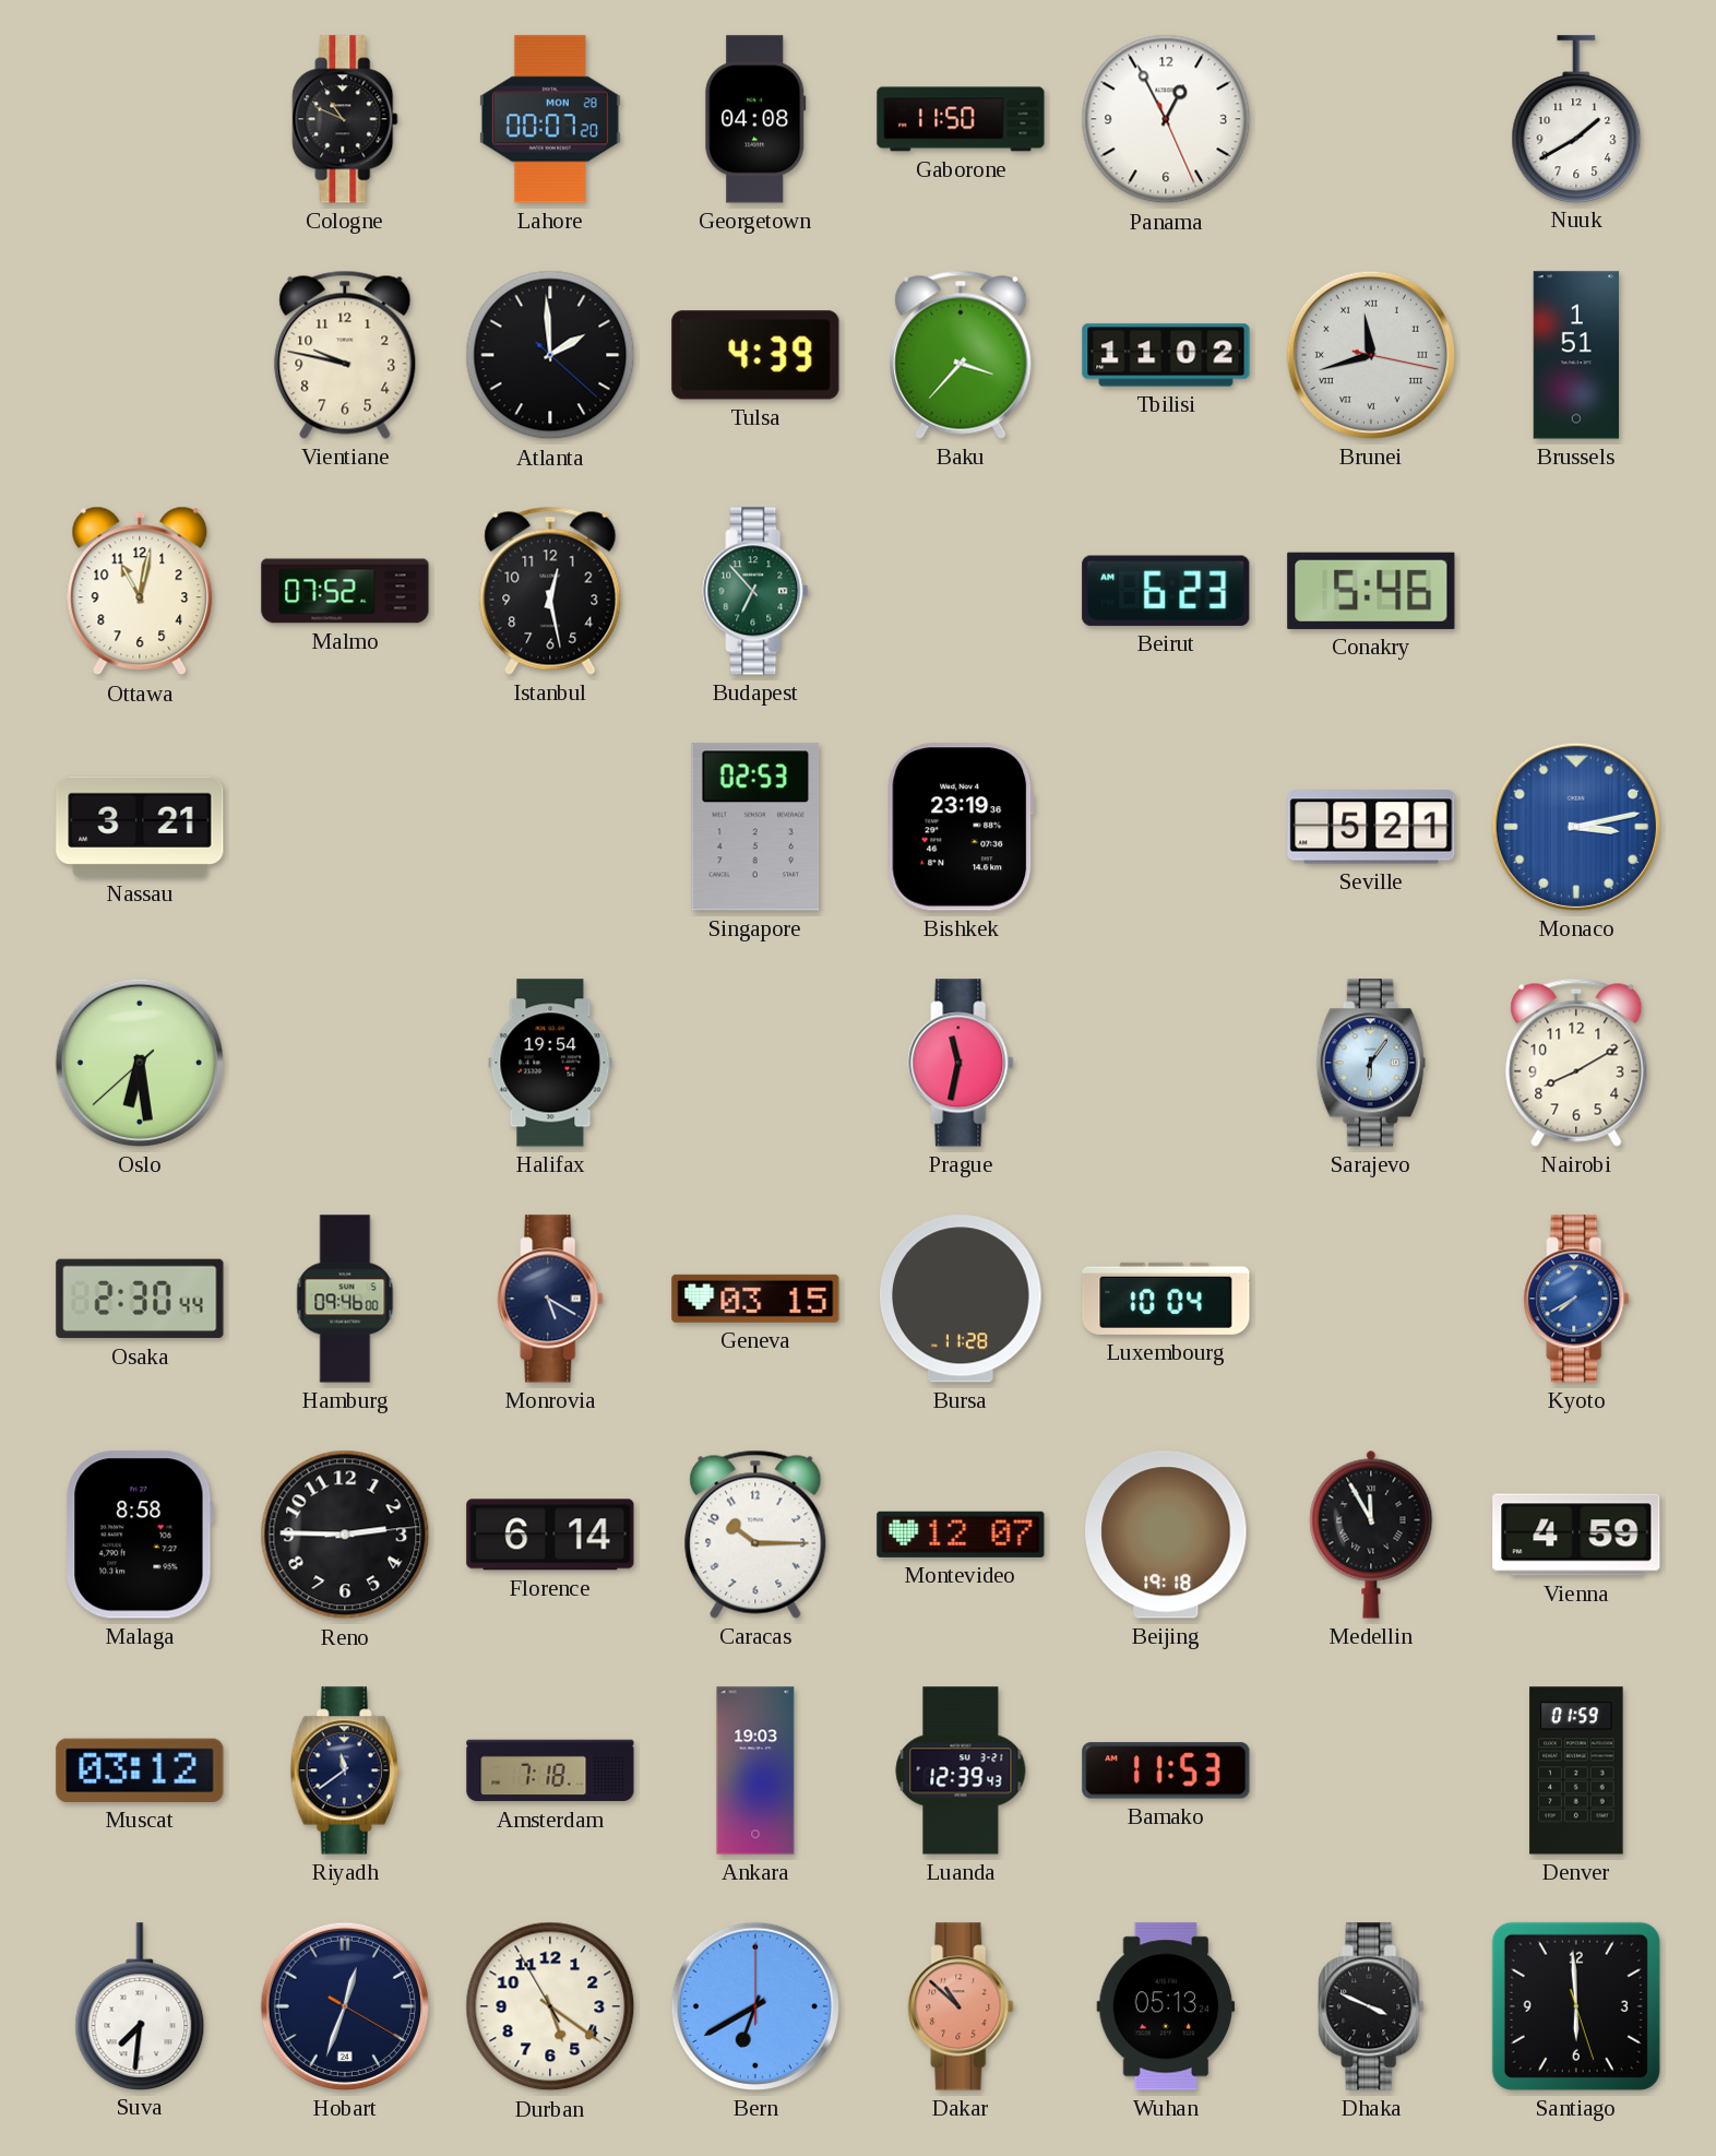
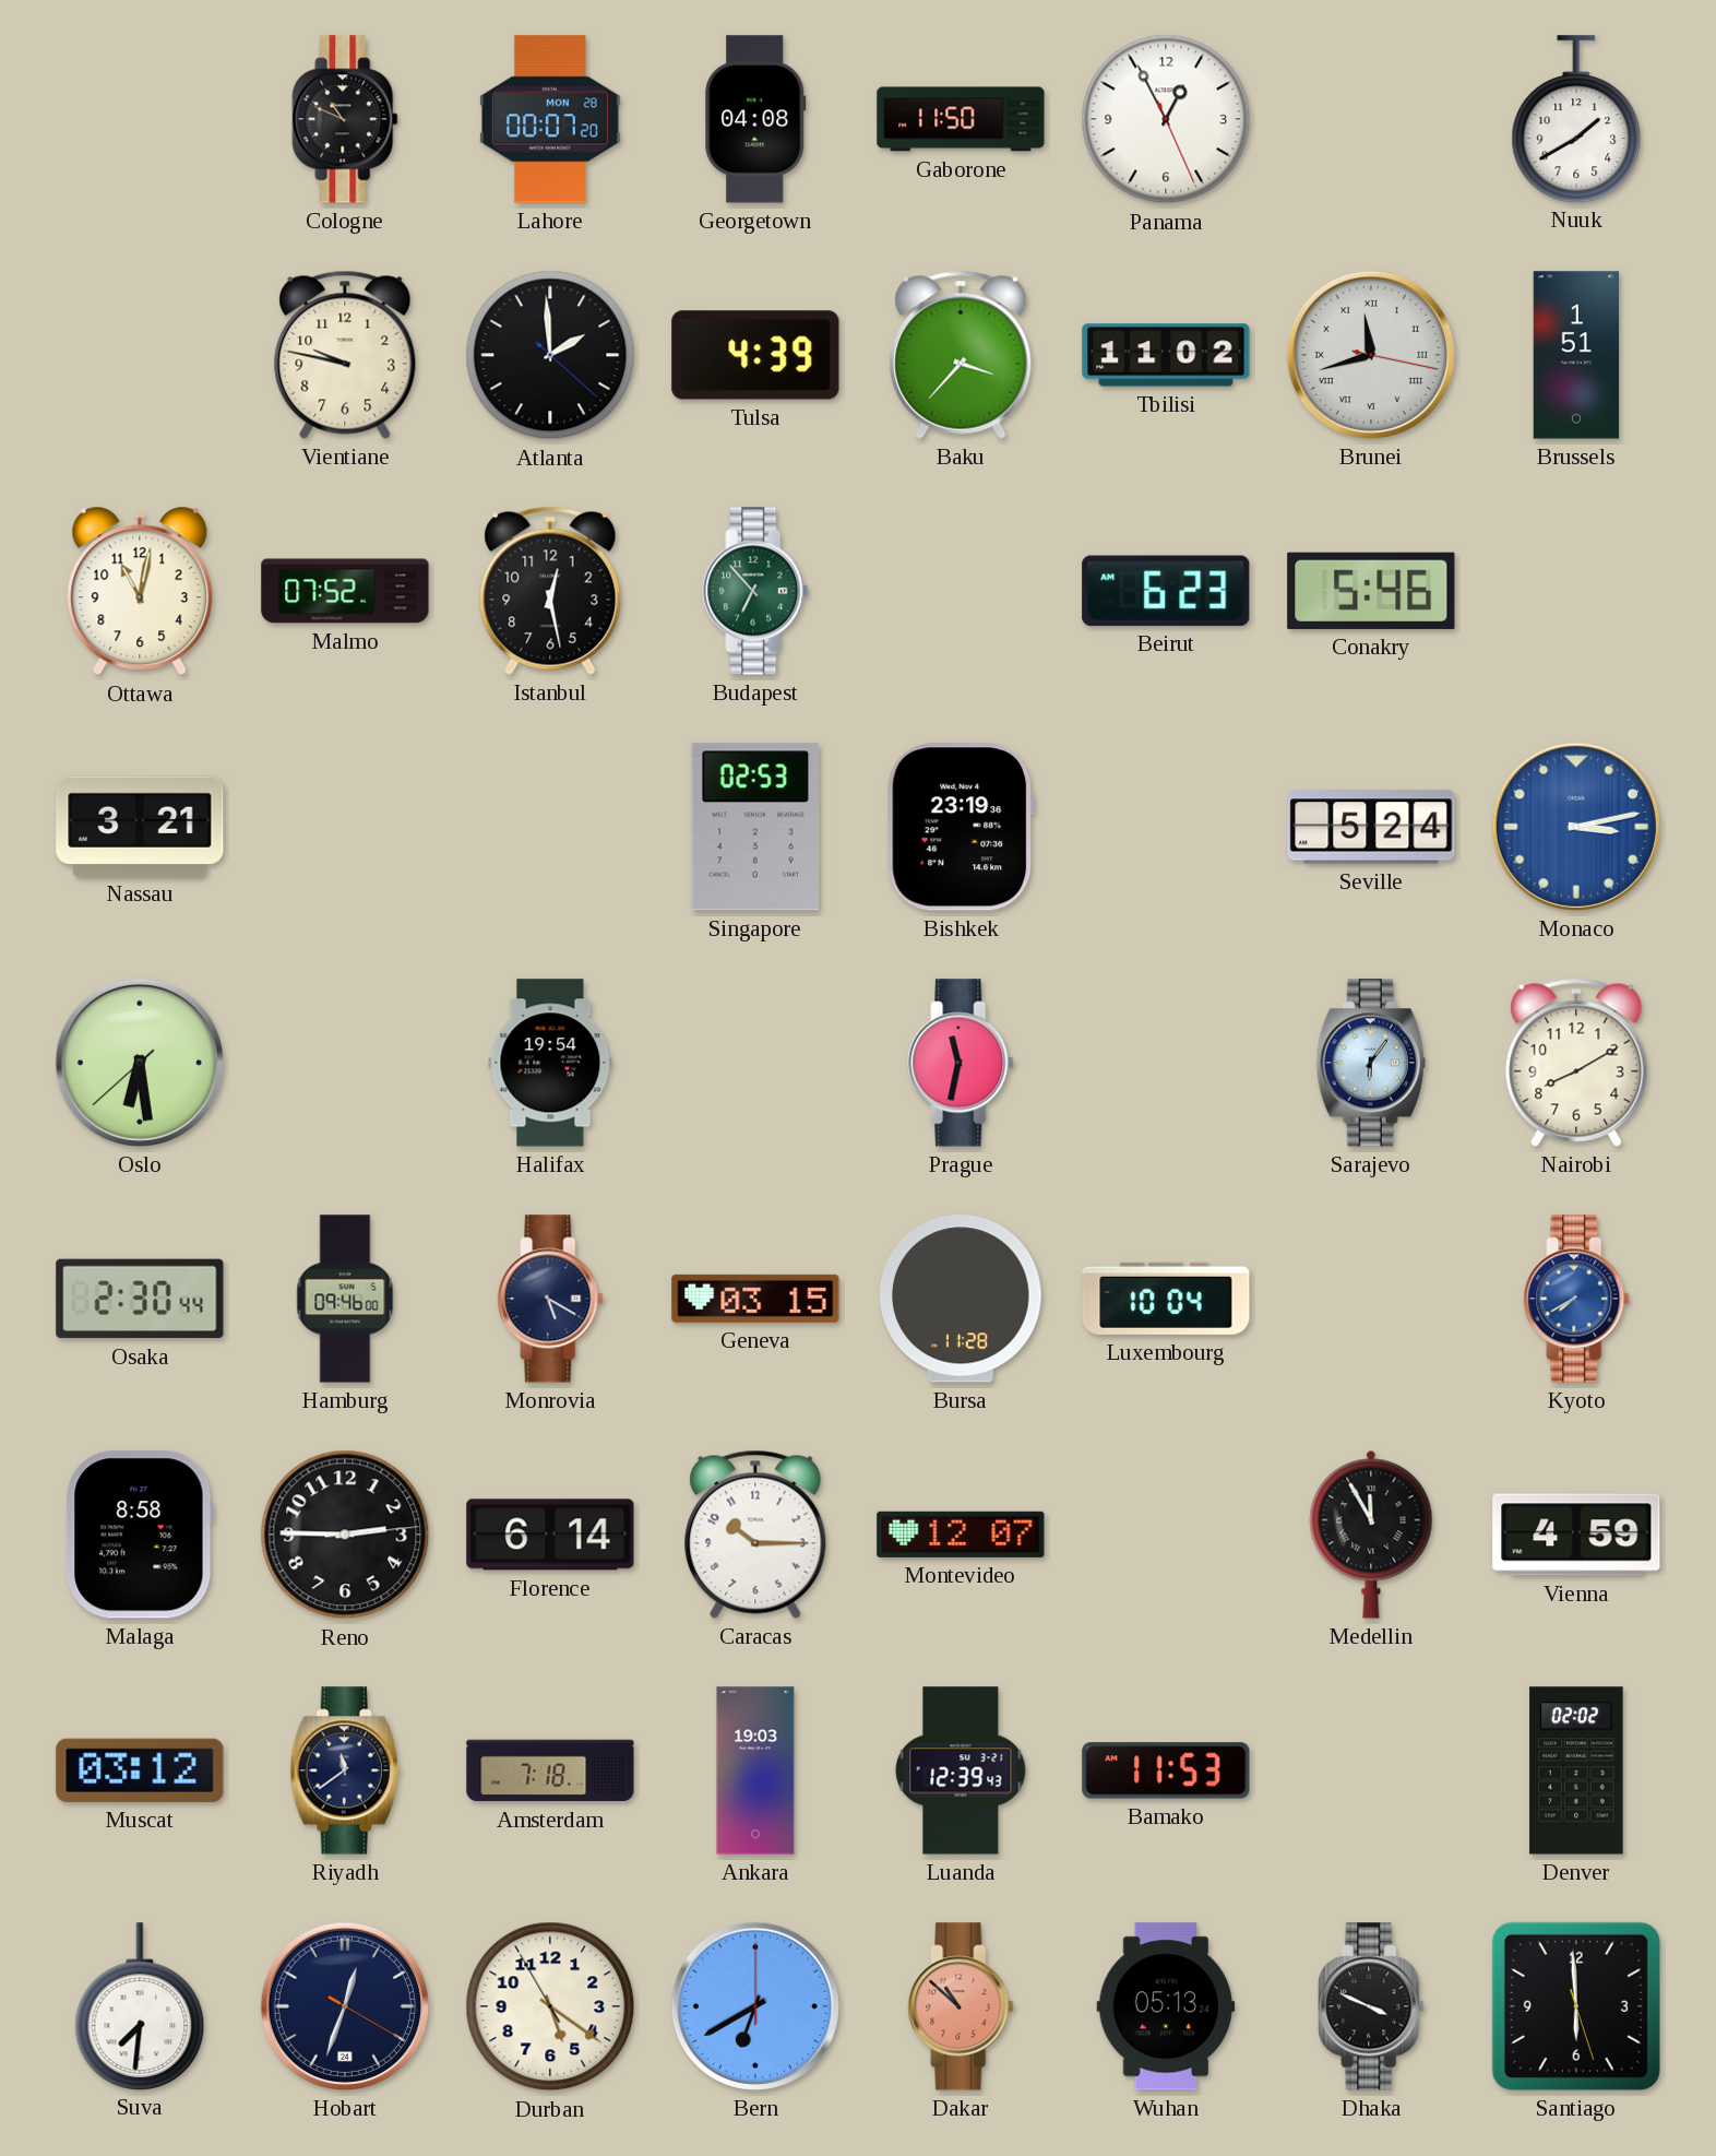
Seville: 5:21 -> 5:24 (1371, 827)
Beijing: 19:18 -> none (1166, 1535)
Denver: 01:59 -> 02:02 (1576, 1770)
